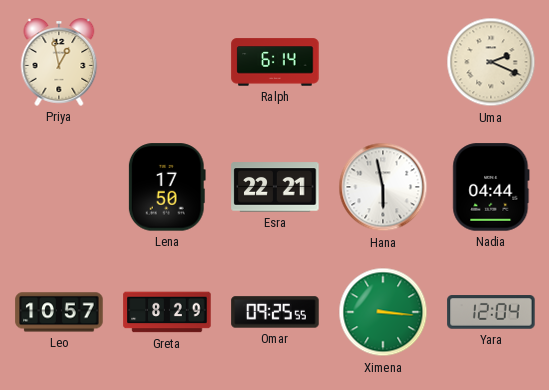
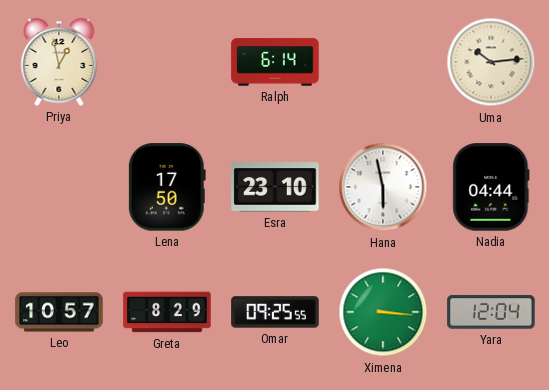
Uma: 2:19 -> 10:14 (491, 62)
Esra: 22:21 -> 23:10 (275, 187)
